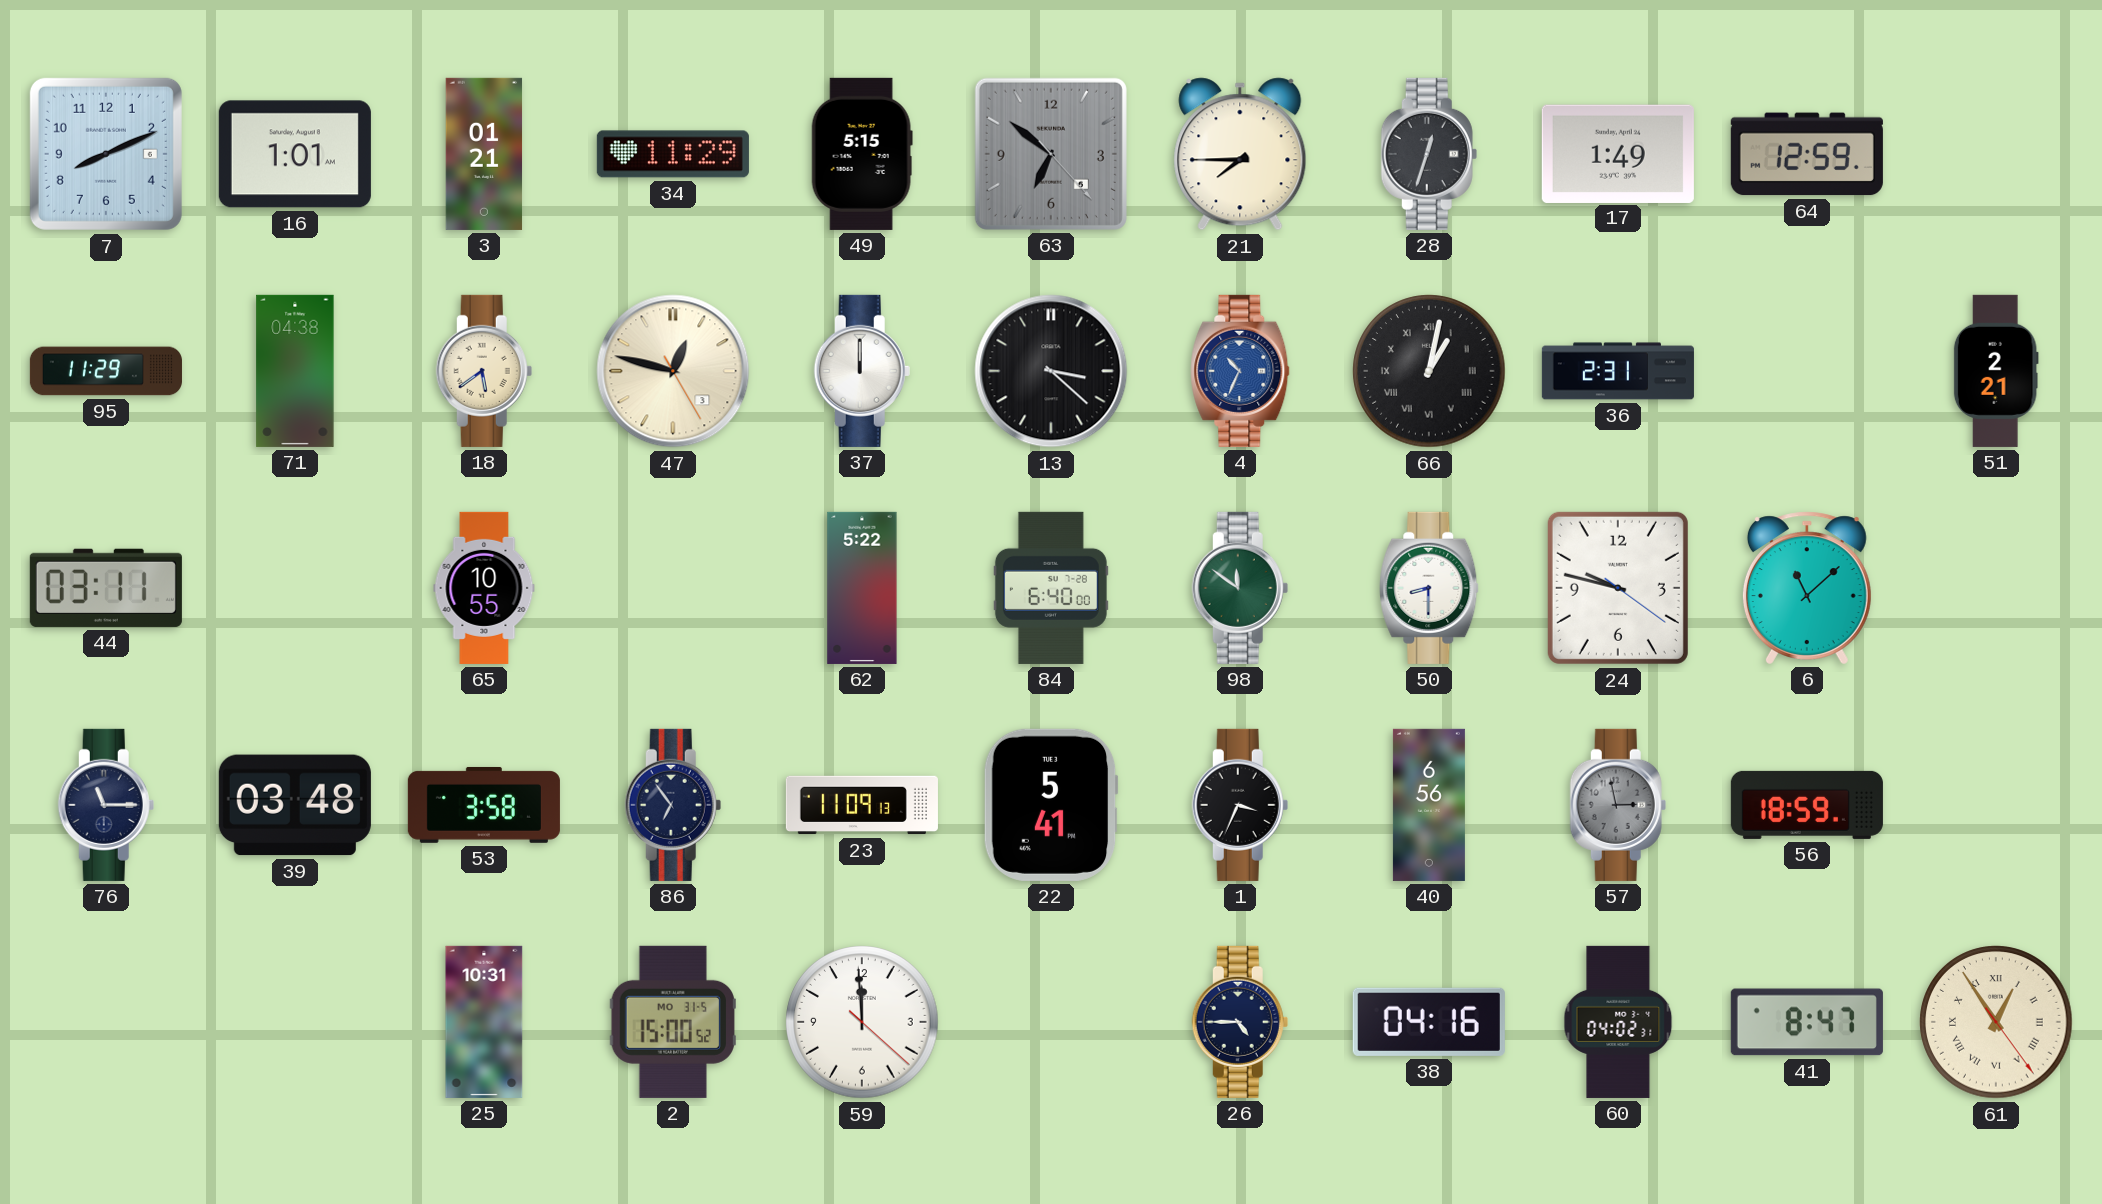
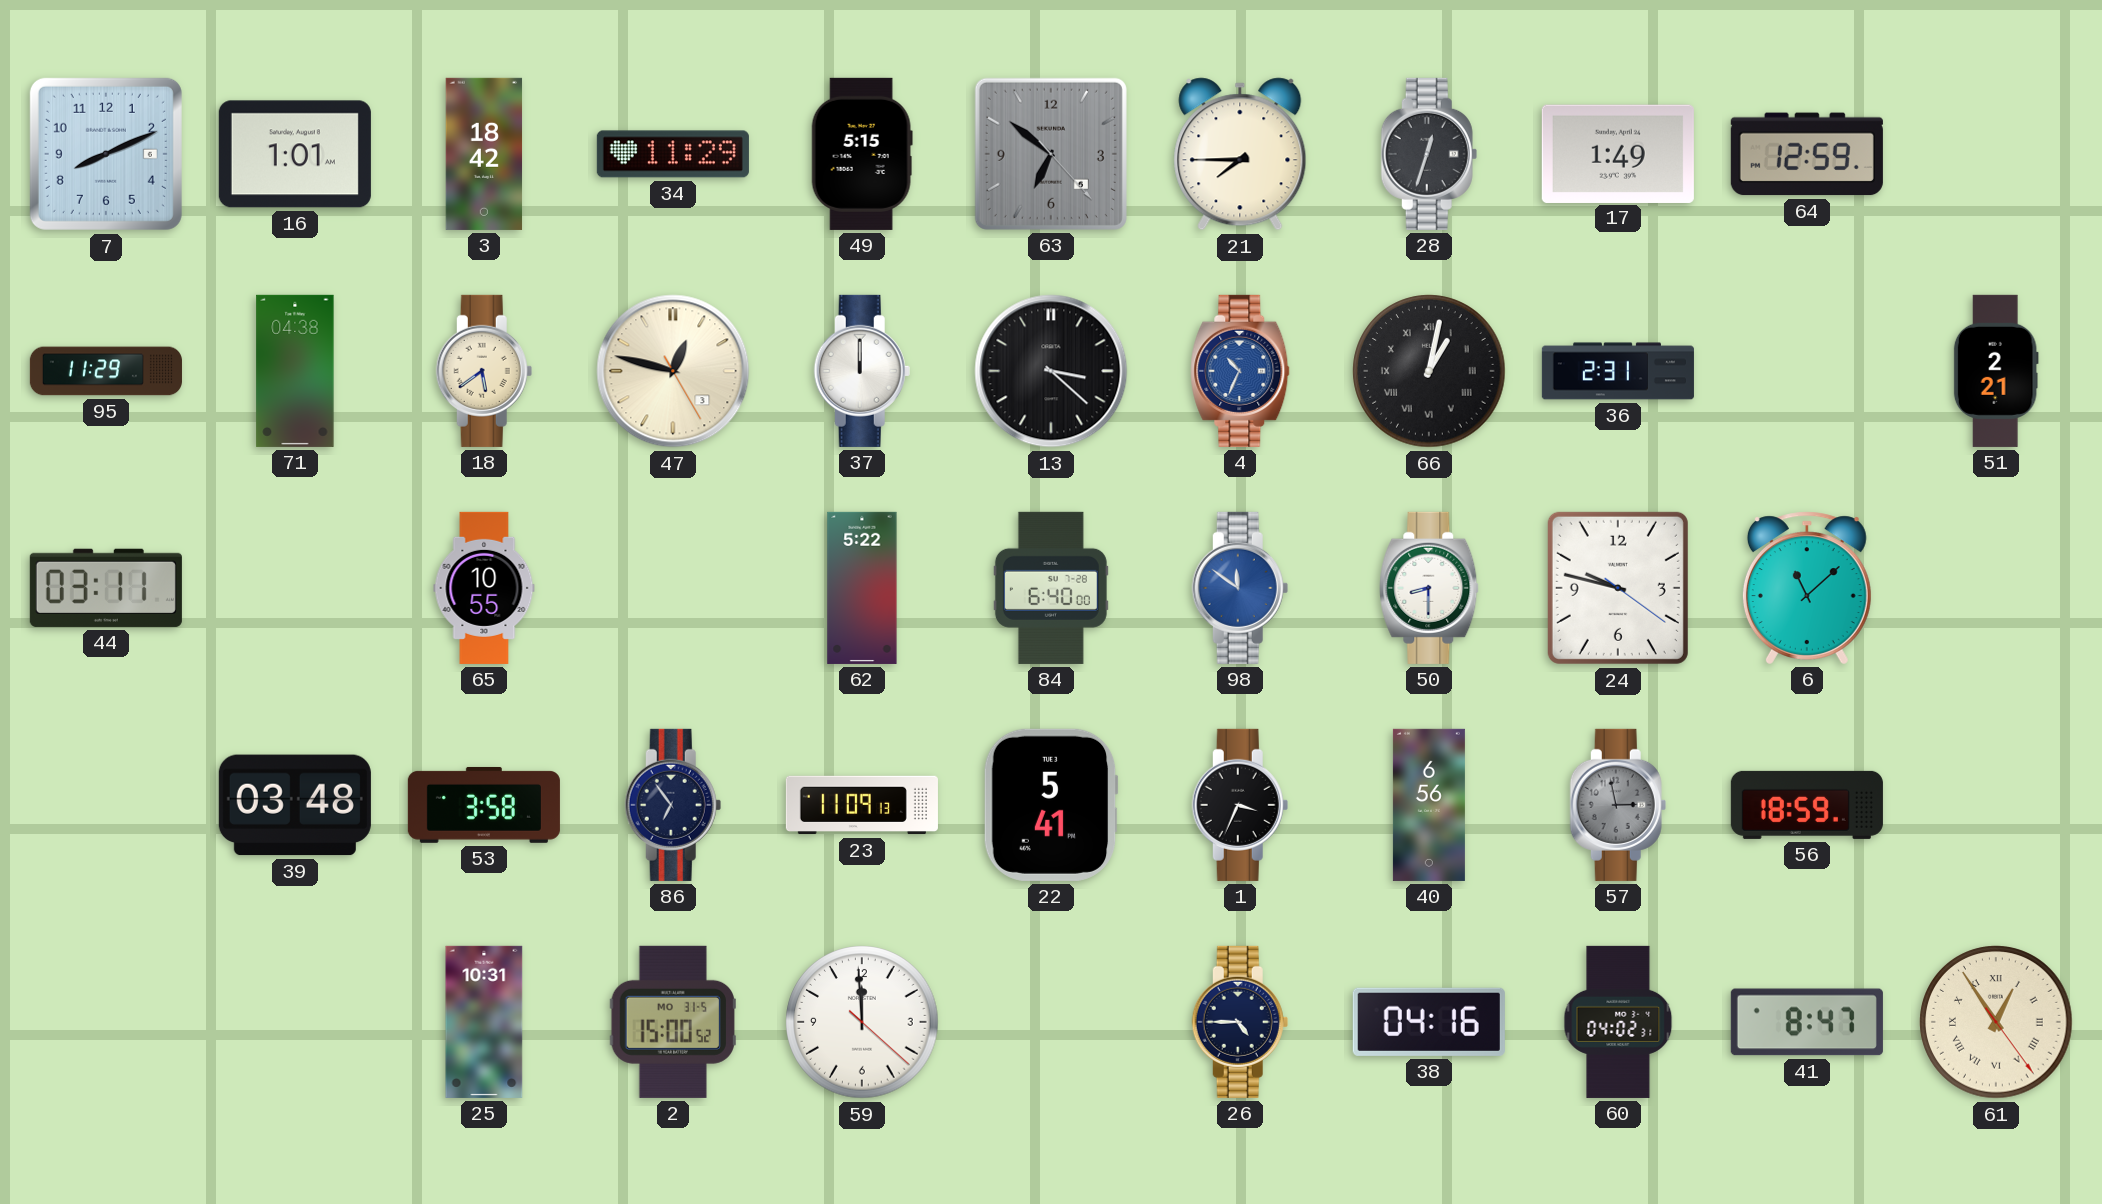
3: 01:21 -> 18:42 (484, 154)
98 dial: green -> blue (1240, 588)
76: 11:15 -> none (106, 805)
